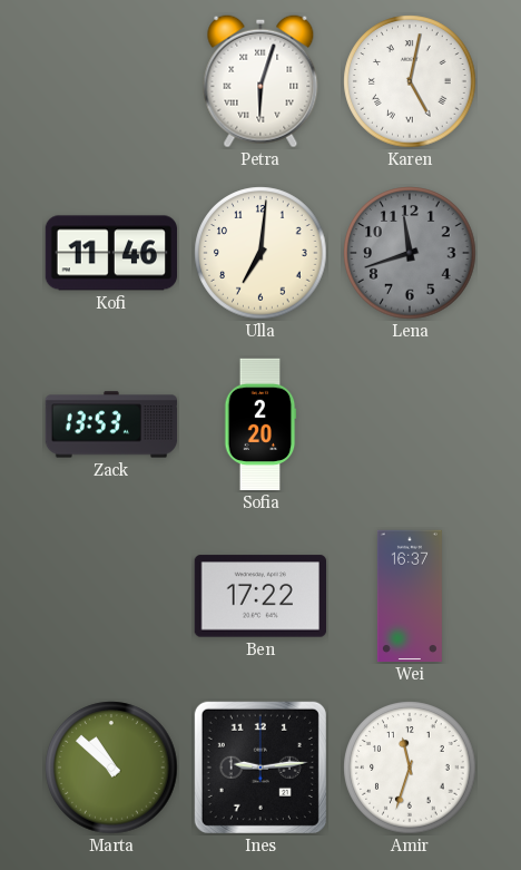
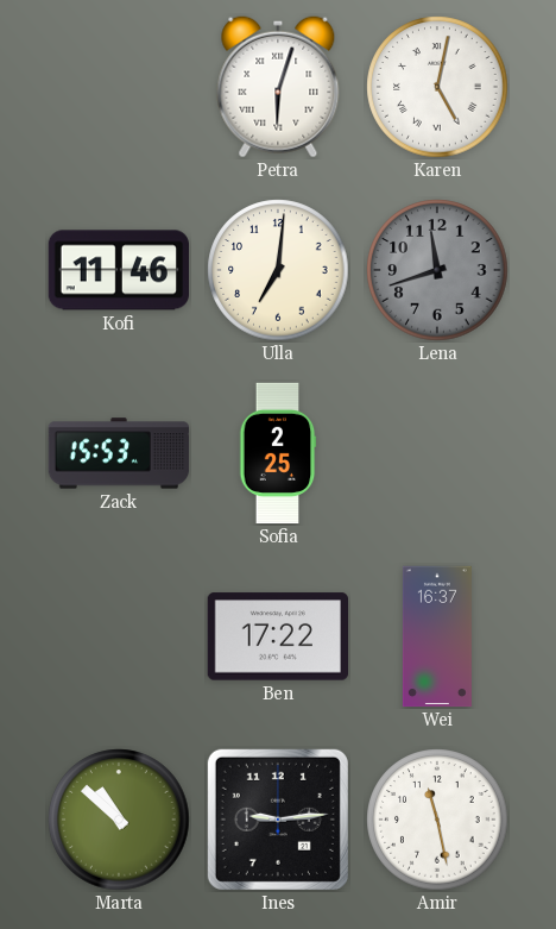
Zack: 13:53 -> 15:53 (119, 453)
Sofia: 2:20 -> 2:25 (278, 453)
Amir: 11:33 -> 11:28 (437, 820)
